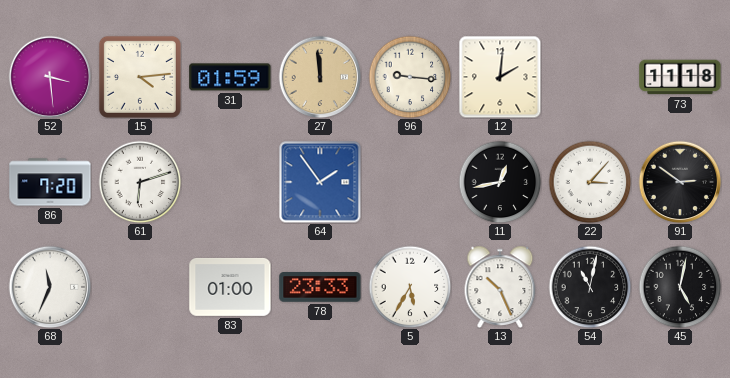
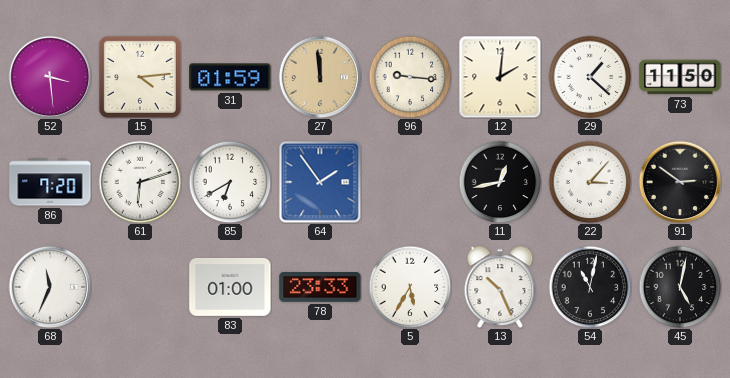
29: none -> 1:22 (590, 77)
73: 11:18 -> 11:50 (680, 77)
85: none -> 6:40 (230, 182)
